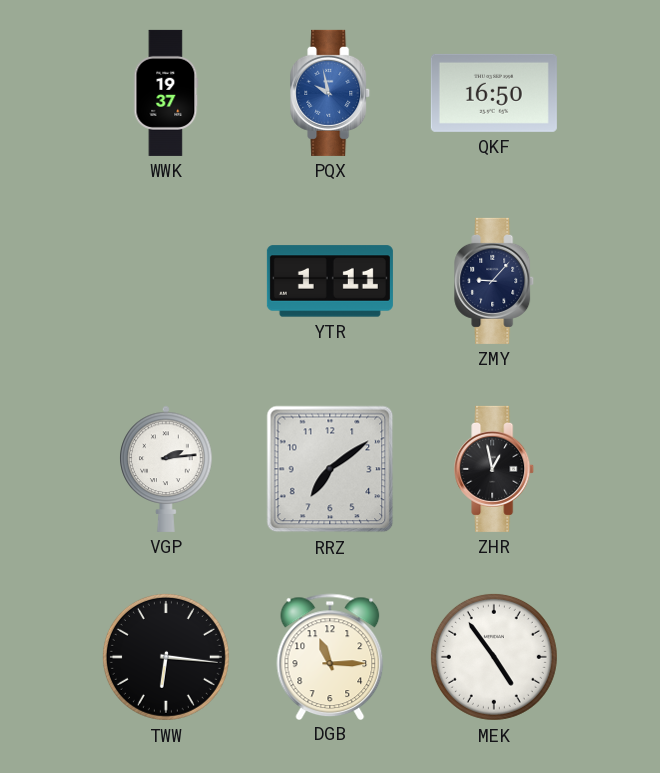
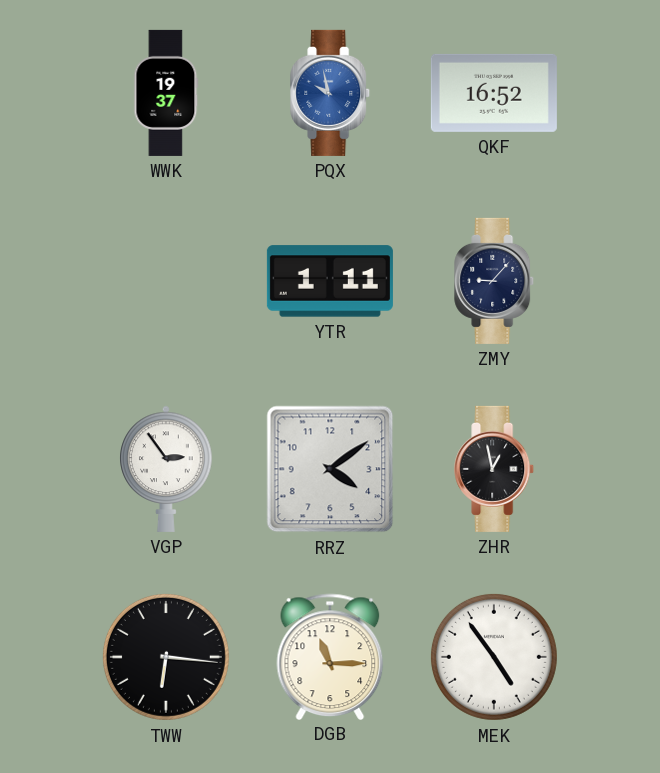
QKF: 16:50 -> 16:52 (494, 93)
VGP: 2:14 -> 2:54 (166, 469)
RRZ: 7:09 -> 4:09 (330, 469)
